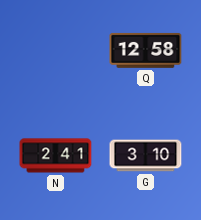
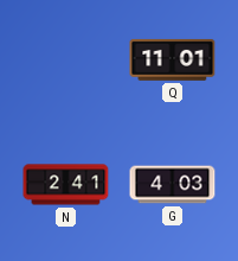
Q: 12:58 -> 11:01 (173, 59)
G: 3:10 -> 4:03 (173, 185)
